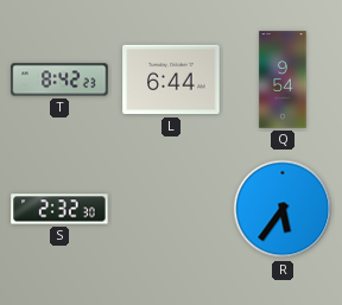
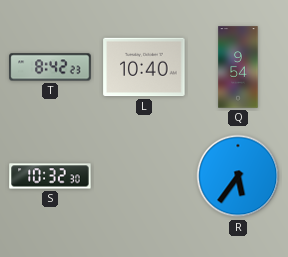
L: 6:44 -> 10:40 (144, 67)
S: 2:32 -> 10:32 (50, 176)
